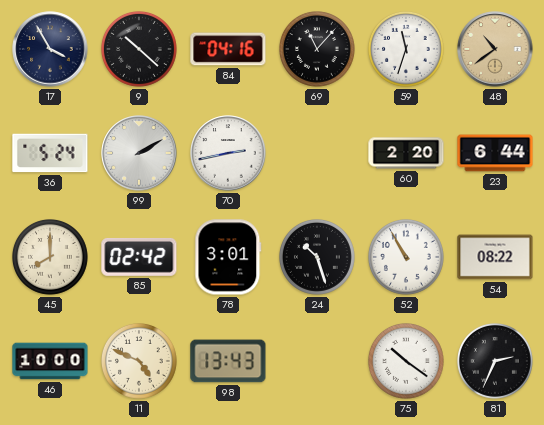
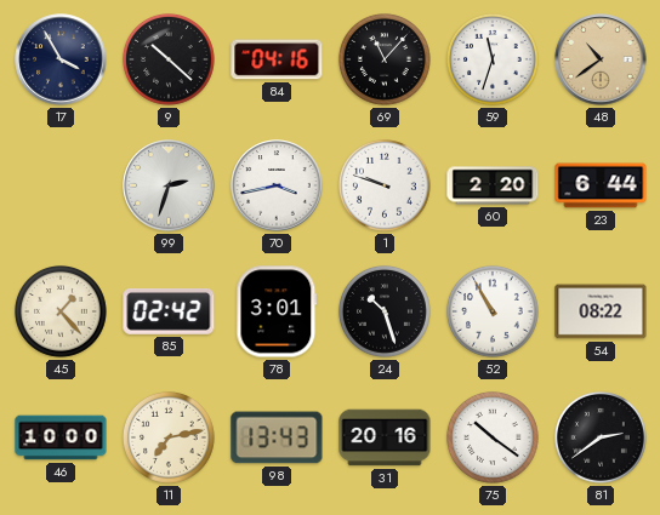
36: 5:24 -> none (50, 153)
99: 2:10 -> 2:33 (169, 185)
70: 2:43 -> 3:43 (277, 185)
1: none -> 9:48 (386, 187)
45: 8:00 -> 1:23 (62, 313)
11: 4:49 -> 7:13 (170, 439)
31: none -> 20:16 (385, 437)
81: 2:34 -> 2:39 (602, 439)
